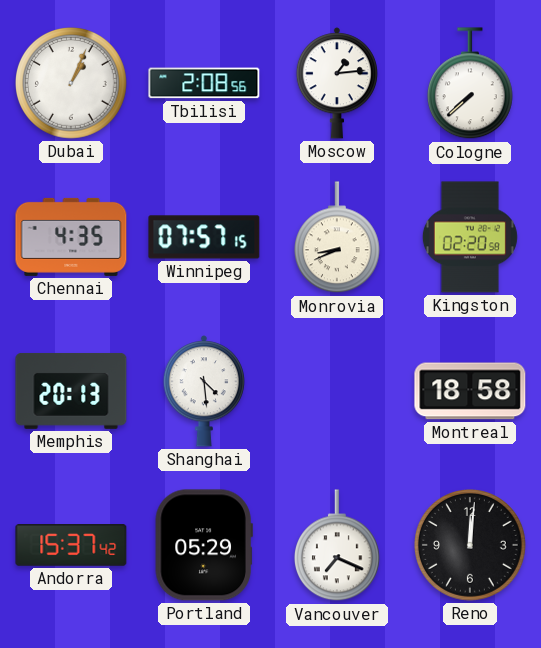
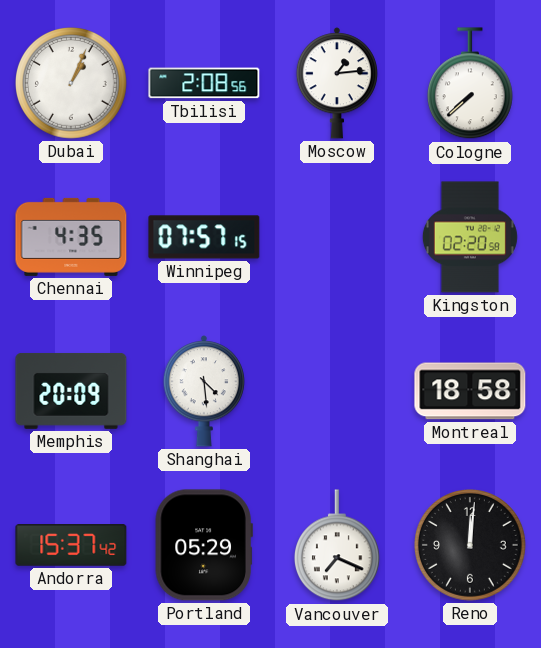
Monrovia: 8:41 -> none (337, 238)
Memphis: 20:13 -> 20:09 (71, 391)
